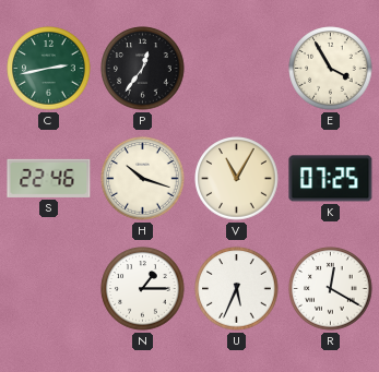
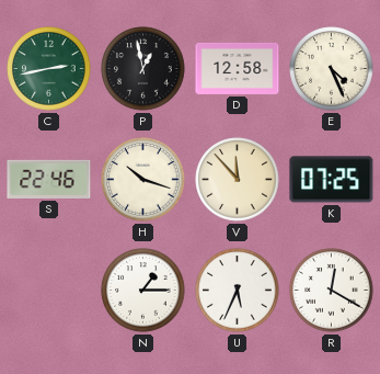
P: 12:36 -> 12:58 (143, 69)
D: none -> 12:58 (238, 68)
E: 3:55 -> 4:26 (332, 69)
V: 11:05 -> 11:53 (238, 180)
